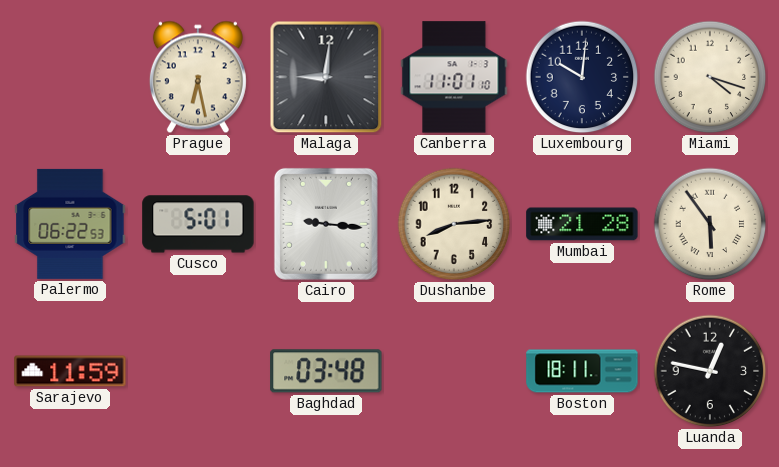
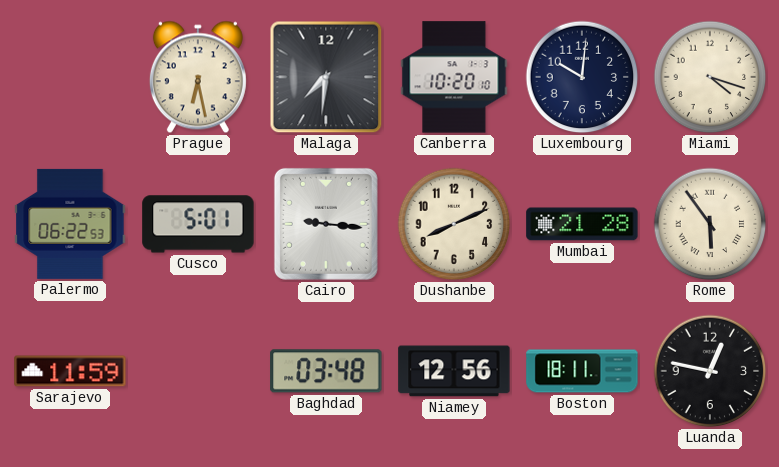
Malaga: 9:01 -> 7:31 (326, 77)
Canberra: 11:01 -> 10:20 (454, 77)
Dushanbe: 8:14 -> 8:11 (454, 224)
Niamey: none -> 12:56 (454, 371)
